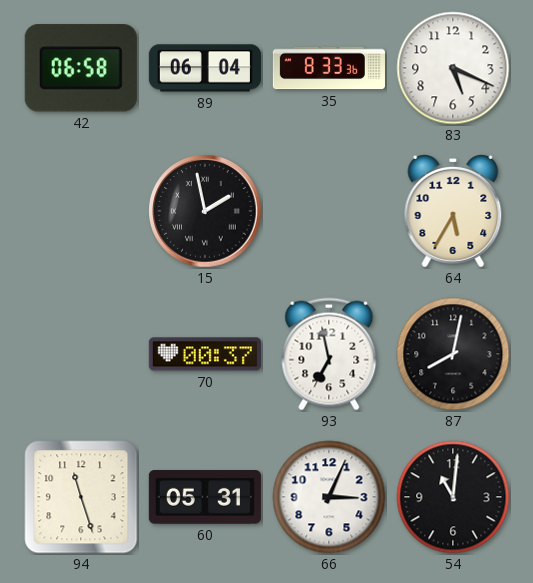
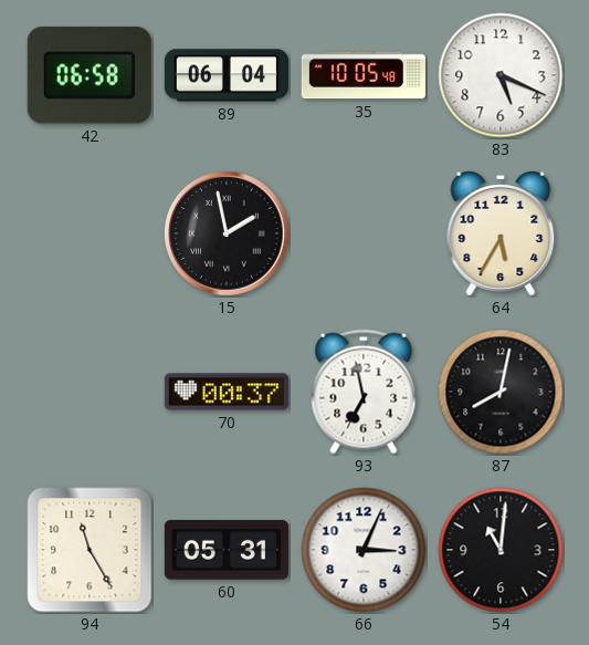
35: 8:33 -> 10:05 (364, 75)
94: 11:27 -> 11:25 (90, 550)
